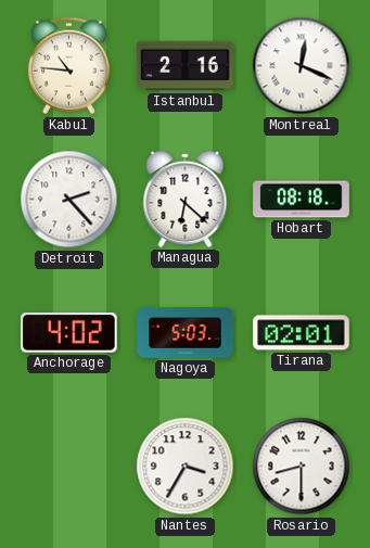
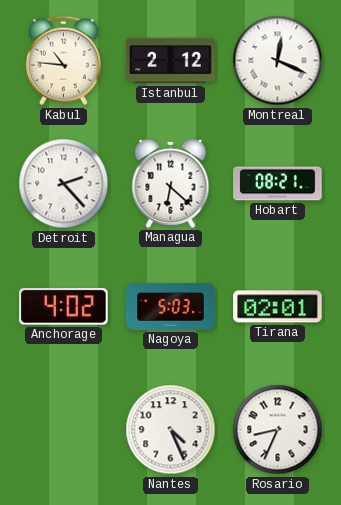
Istanbul: 2:16 -> 2:12 (171, 61)
Hobart: 08:18 -> 08:21 (278, 184)
Nantes: 3:35 -> 4:26 (171, 430)
Rosario: 8:30 -> 8:34 (278, 430)
